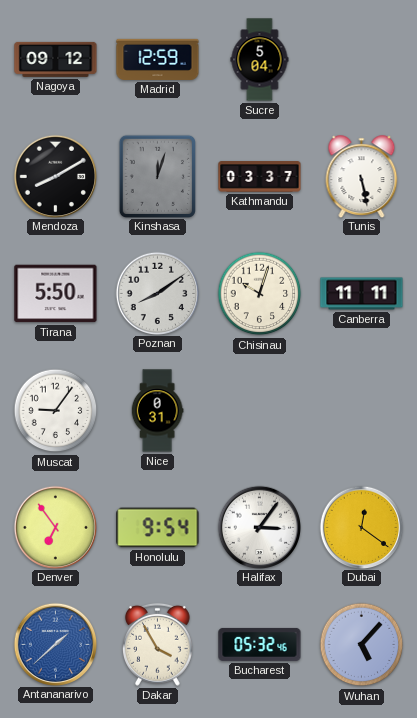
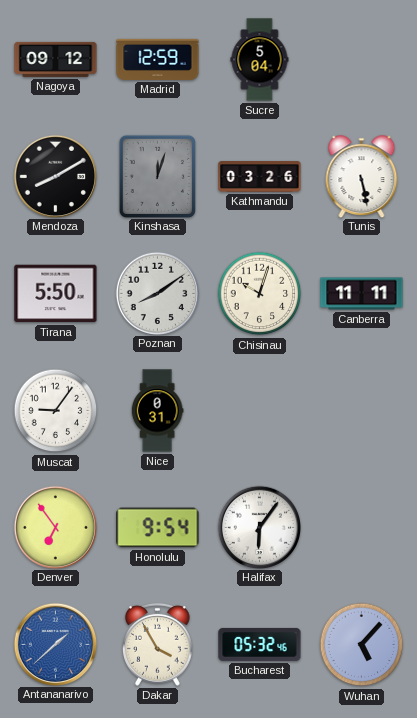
Kathmandu: 03:37 -> 03:26 (260, 177)
Halifax: 3:06 -> 6:06 (259, 527)
Dubai: 12:21 -> none (361, 527)
